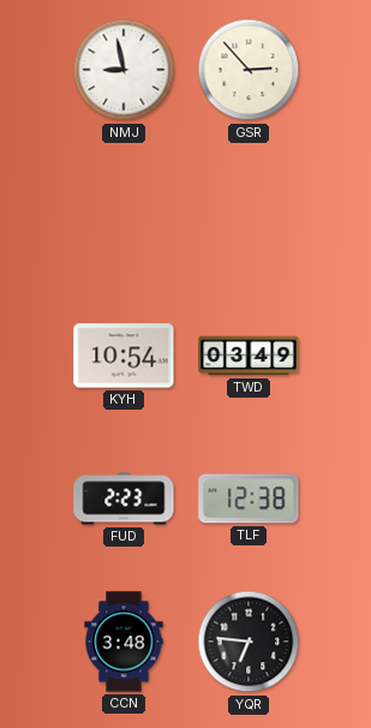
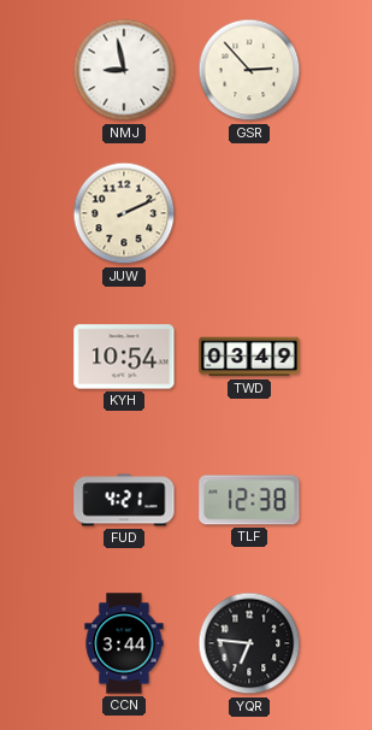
JUW: none -> 2:11 (124, 213)
FUD: 2:23 -> 4:21 (124, 500)
CCN: 3:48 -> 3:44 (124, 643)
